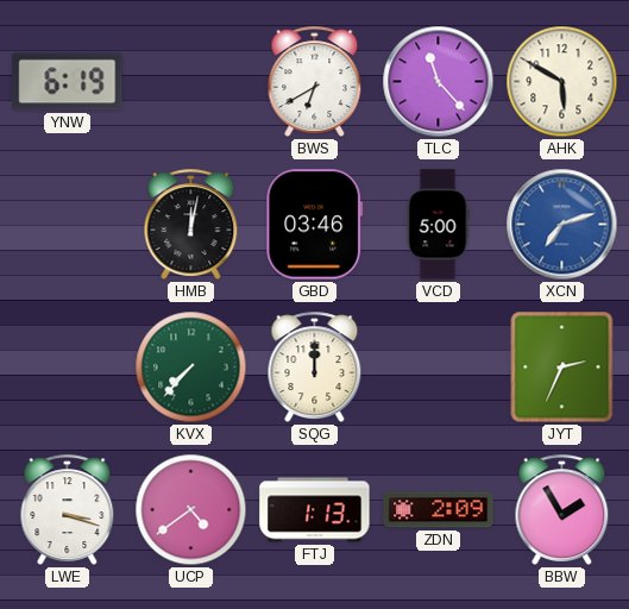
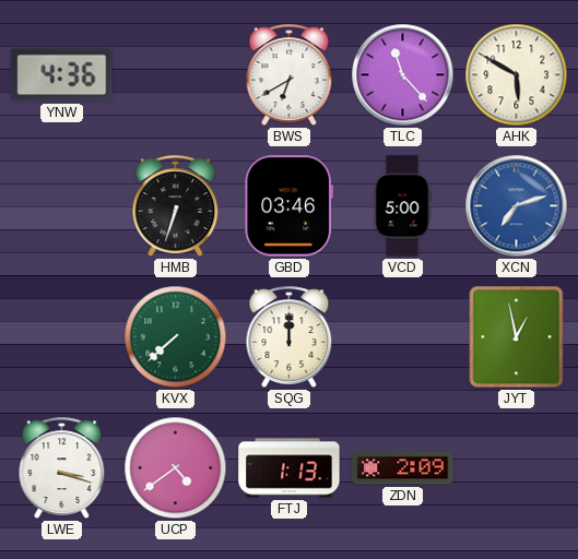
YNW: 6:19 -> 4:36 (62, 75)
HMB: 12:02 -> 6:33 (176, 205)
KVX: 7:37 -> 7:38 (176, 337)
JYT: 2:34 -> 12:58 (517, 337)
BBW: 1:55 -> none (562, 509)
